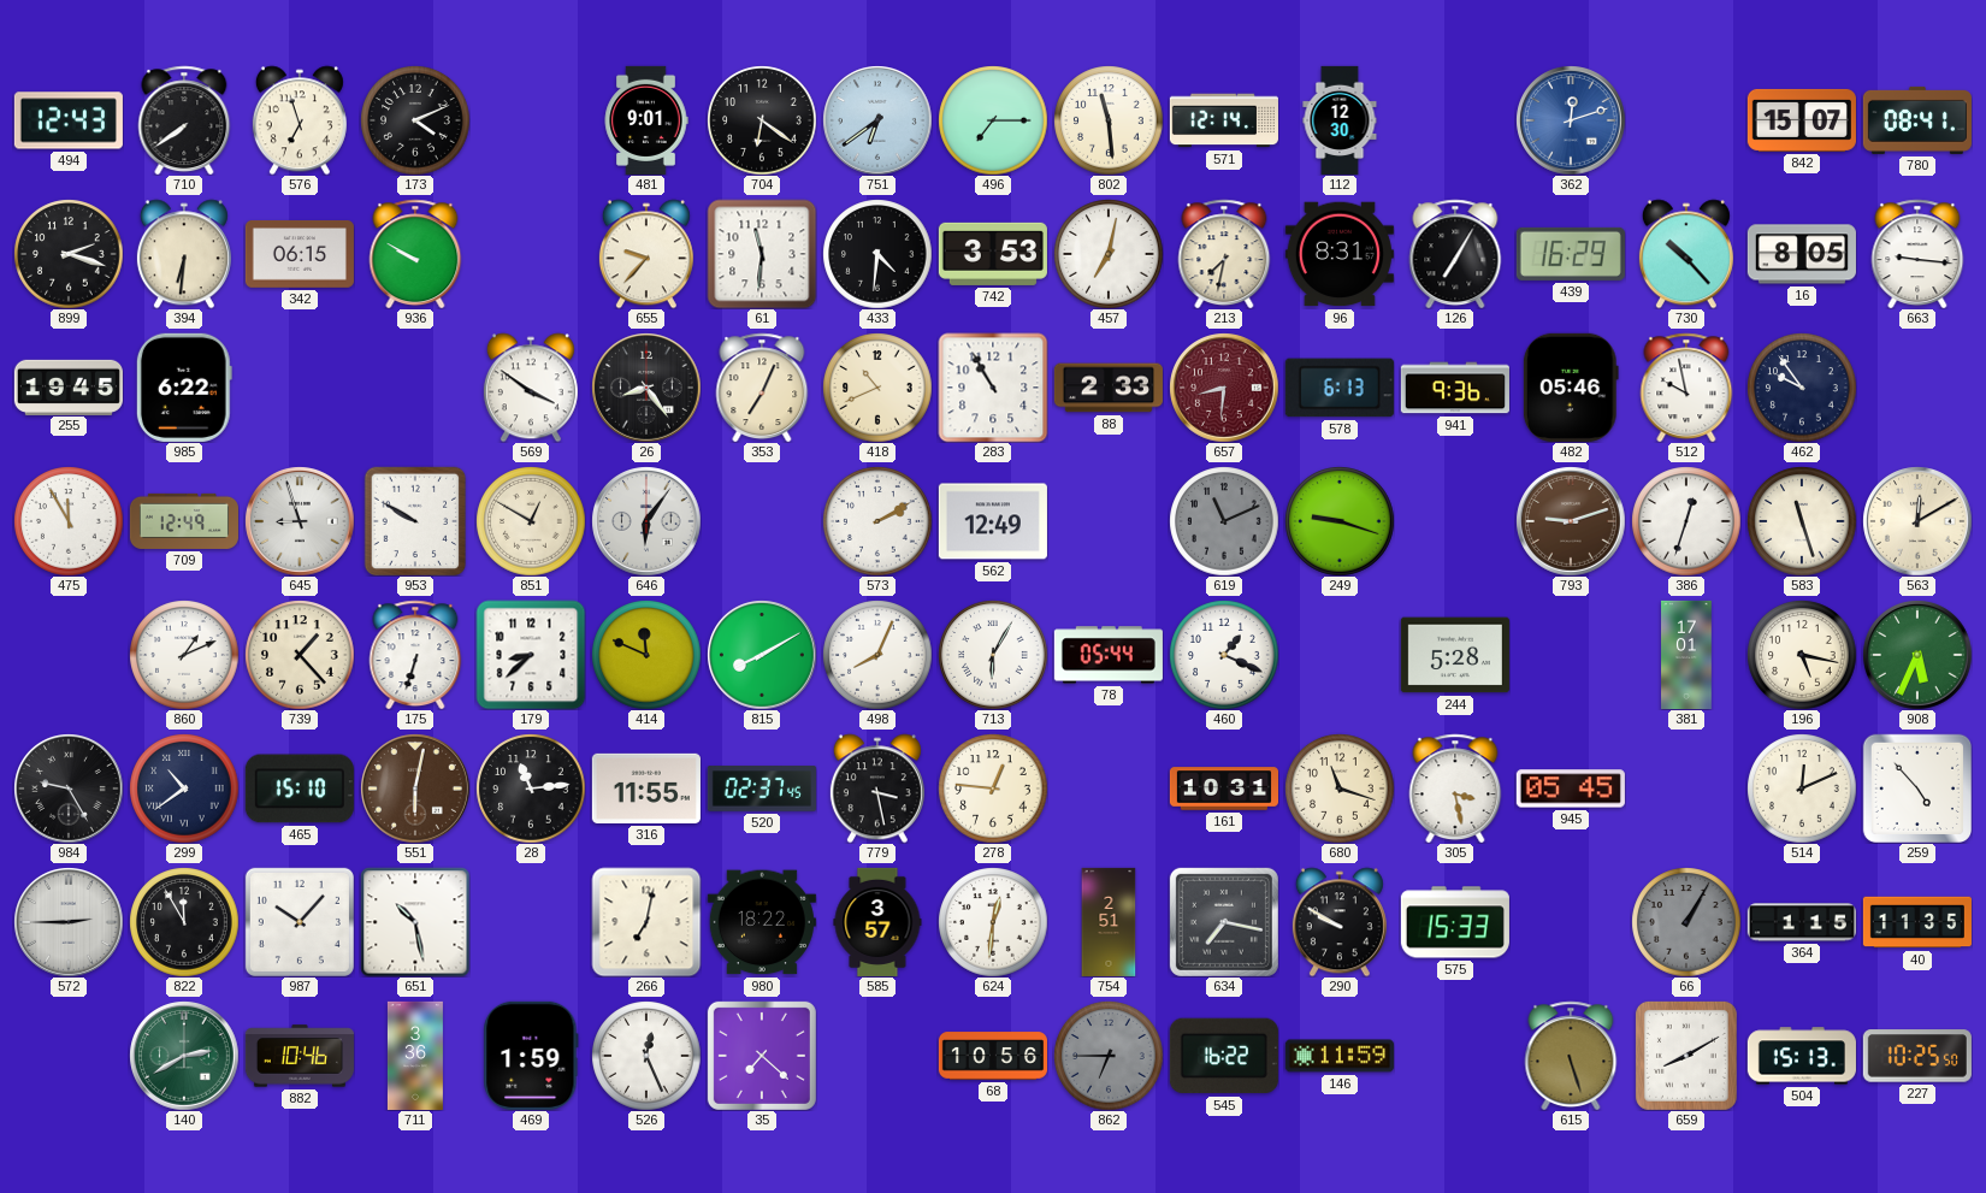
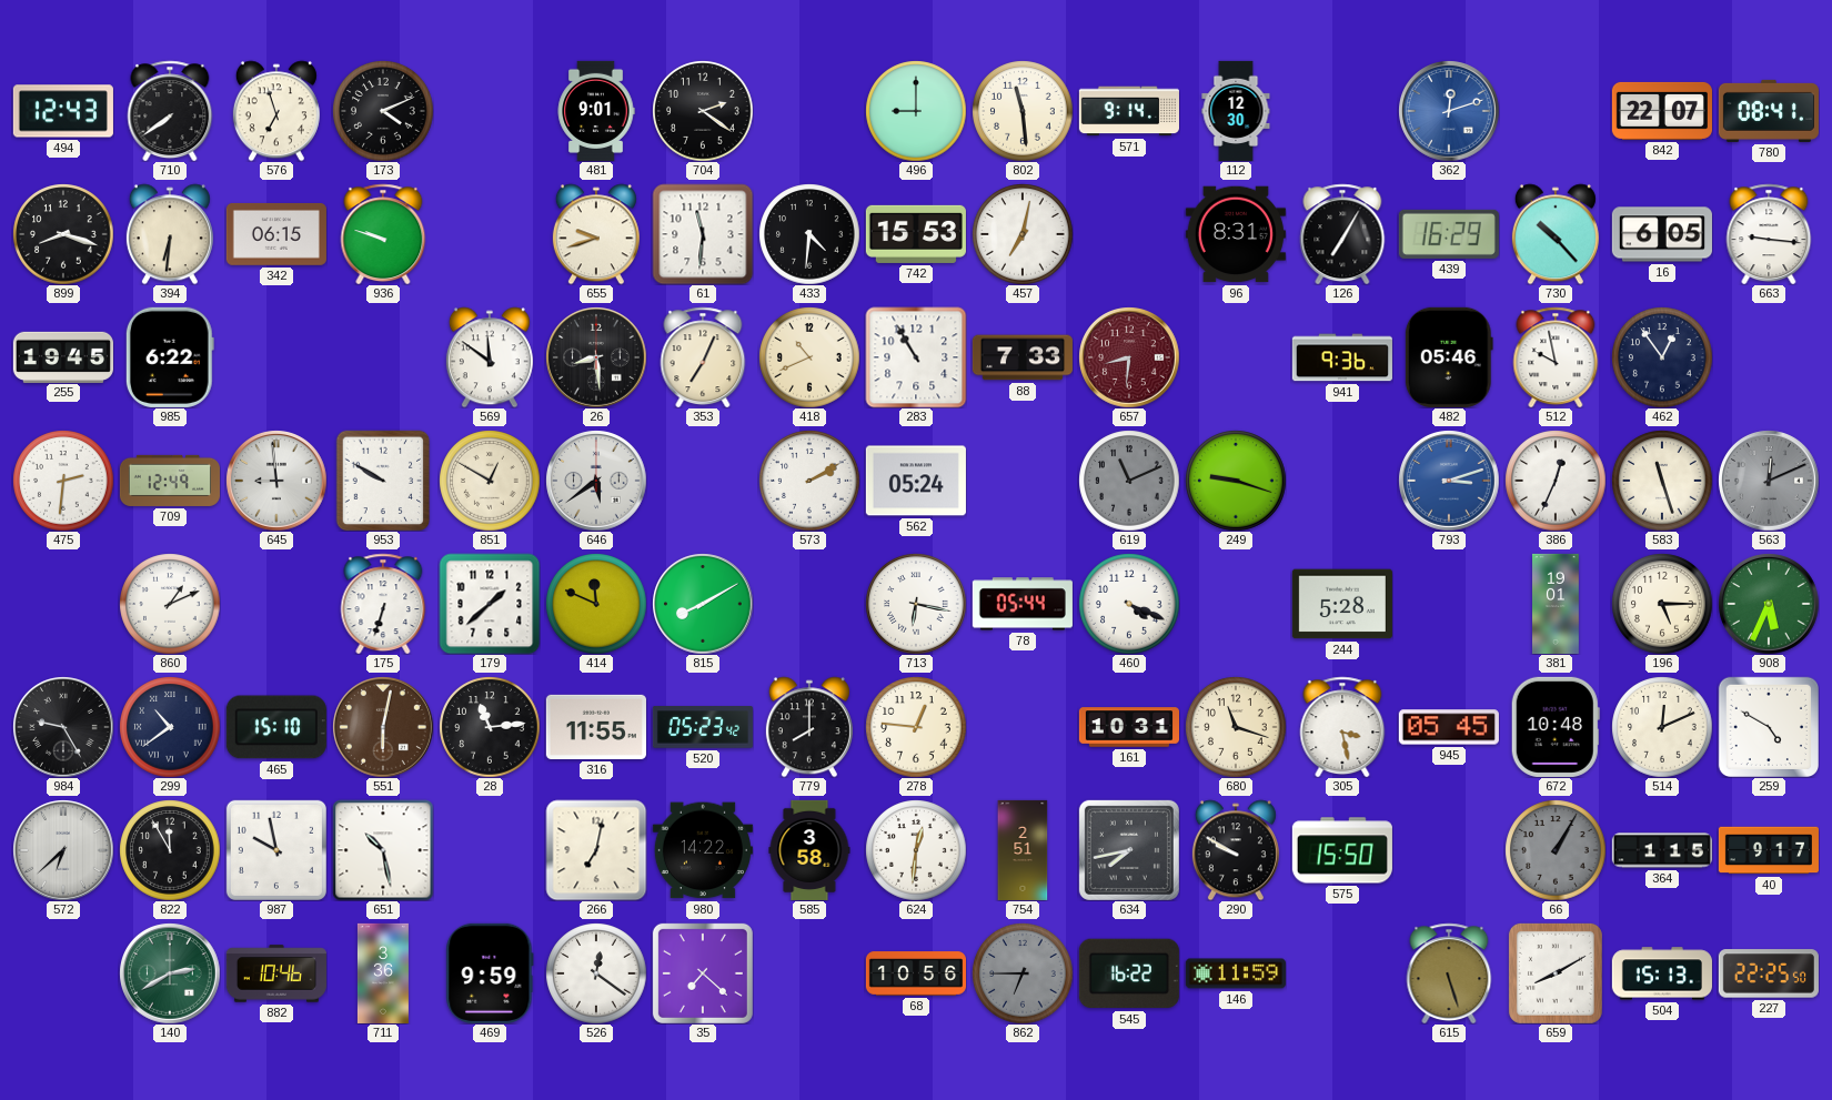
704: 6:21 -> 2:21 (703, 111)
751: 6:39 -> none (877, 120)
496: 7:15 -> 9:00 (916, 111)
571: 12:14 -> 9:14 (1129, 111)
842: 15:07 -> 22:07 (1662, 111)
899: 2:18 -> 8:18 (63, 234)
936: 9:50 -> 9:48 (383, 234)
655: 9:37 -> 9:42 (596, 234)
742: 3:53 -> 15:53 (916, 234)
213: 7:32 -> none (1224, 254)
16: 8:05 -> 6:05 (1662, 234)
569: 3:51 -> 11:51 (490, 357)
26: 8:24 -> 8:29 (596, 357)
88: 2:33 -> 7:33 (1023, 357)
578: 6:13 -> none (1340, 388)
462: 9:54 -> 12:54 (1662, 357)
475: 11:55 -> 2:31 (63, 481)
645: 8:57 -> 8:59 (276, 481)
646: 6:06 -> 5:39 (596, 481)
562: 12:49 -> 05:24 (916, 481)
793: 9:12 -> 3:12 (1449, 481)
793 dial: brown -> blue (1449, 481)
386: 12:33 -> 12:34 (1556, 481)
563: 12:10 -> 12:11 (1769, 481)
563 dial: cream -> grey (1769, 481)
739: 1:23 -> none (300, 655)
179: 8:38 -> 1:38 (490, 604)
498: 8:04 -> none (877, 655)
713: 6:05 -> 6:17 (916, 604)
460: 1:19 -> 4:19 (1129, 604)
381: 17:01 -> 19:01 (1557, 603)
196: 5:17 -> 5:15 (1662, 604)
520: 02:37 -> 05:23 (703, 727)
779: 3:28 -> 8:00 (809, 727)
672: none -> 10:48 (1556, 727)
259: 4:53 -> 4:50 (1768, 726)
572: 2:45 -> 6:38 (63, 850)
987: 10:07 -> 9:58 (276, 850)
980: 18:22 -> 14:22 (703, 850)
585: 3:57 -> 3:58 (809, 850)
634: 7:17 -> 7:43 (1129, 850)
575: 15:33 -> 15:50 (1342, 850)
40: 11:35 -> 9:17 (1768, 850)
469: 1:59 -> 9:59 (490, 973)
526: 12:26 -> 12:21 (596, 973)
227: 10:25 -> 22:25 (1769, 973)
